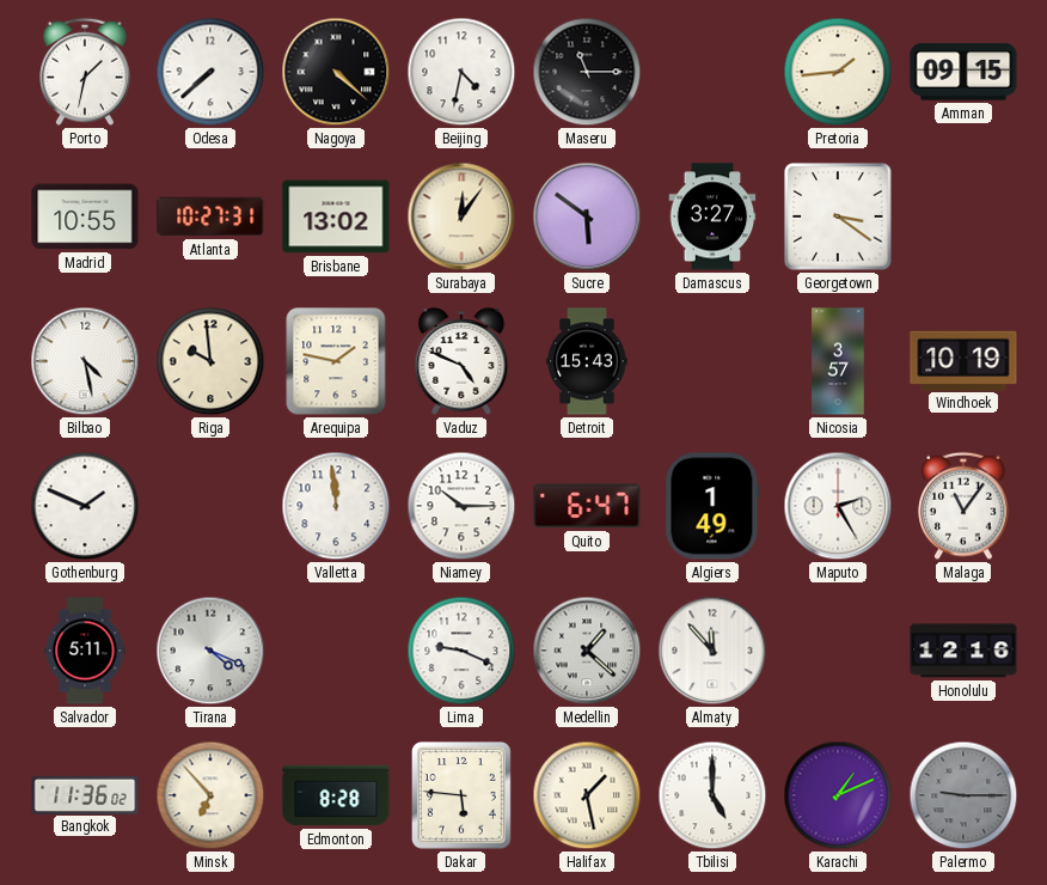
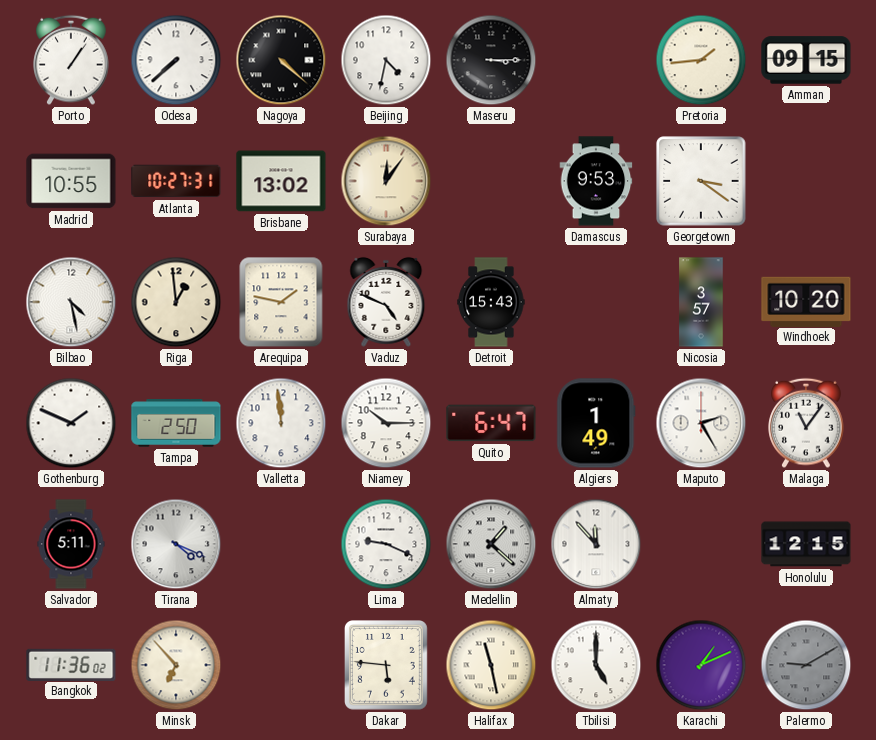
Porto: 1:32 -> 1:06 (71, 60)
Maseru: 11:15 -> 3:15 (491, 60)
Sucre: 5:51 -> none (587, 216)
Damascus: 3:27 -> 9:53 (596, 181)
Riga: 9:59 -> 12:59 (176, 302)
Windhoek: 10:19 -> 10:20 (806, 301)
Tampa: none -> 2:50 (176, 424)
Honolulu: 12:16 -> 12:15 (806, 544)
Edmonton: 8:28 -> none (336, 795)
Halifax: 1:28 -> 11:28 (491, 665)
Palermo: 9:15 -> 9:10 (806, 665)
